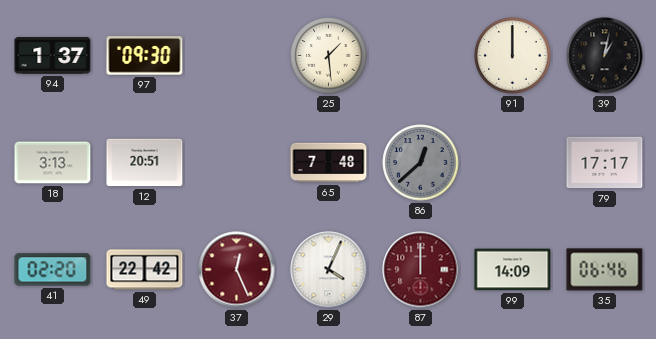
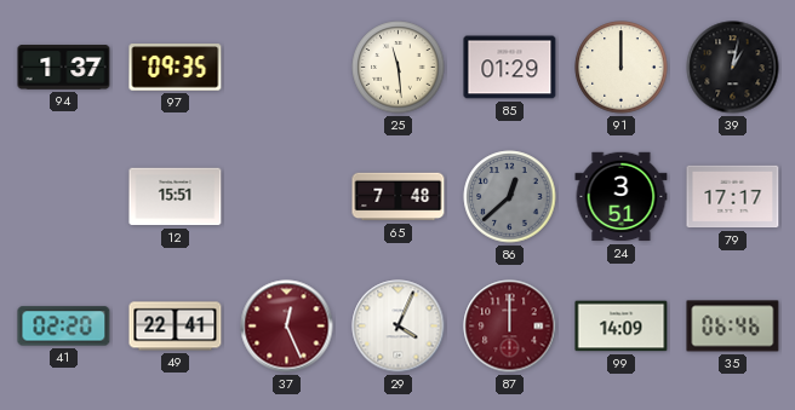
97: 09:30 -> 09:35 (176, 68)
25: 1:29 -> 11:29 (399, 68)
85: none -> 01:29 (510, 68)
18: 3:13 -> none (53, 163)
12: 20:51 -> 15:51 (176, 197)
24: none -> 3:51 (622, 197)
49: 22:42 -> 22:41 (176, 327)
